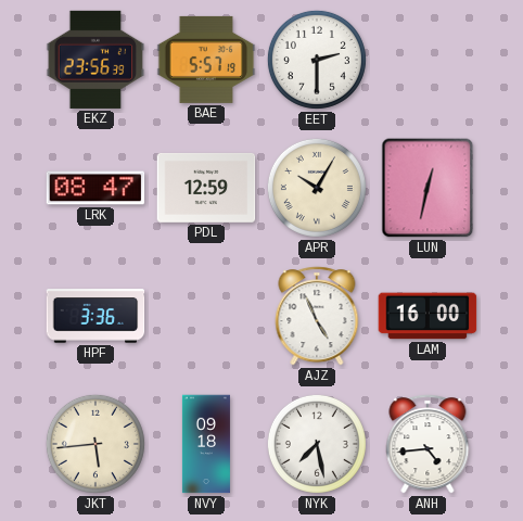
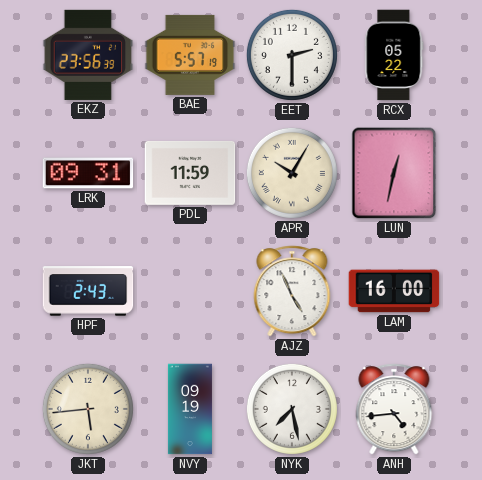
RCX: none -> 05:22 (394, 55)
LRK: 08:47 -> 09:31 (88, 173)
PDL: 12:59 -> 11:59 (190, 173)
HPF: 3:36 -> 2:43 (88, 291)
NVY: 09:18 -> 09:19 (190, 409)
